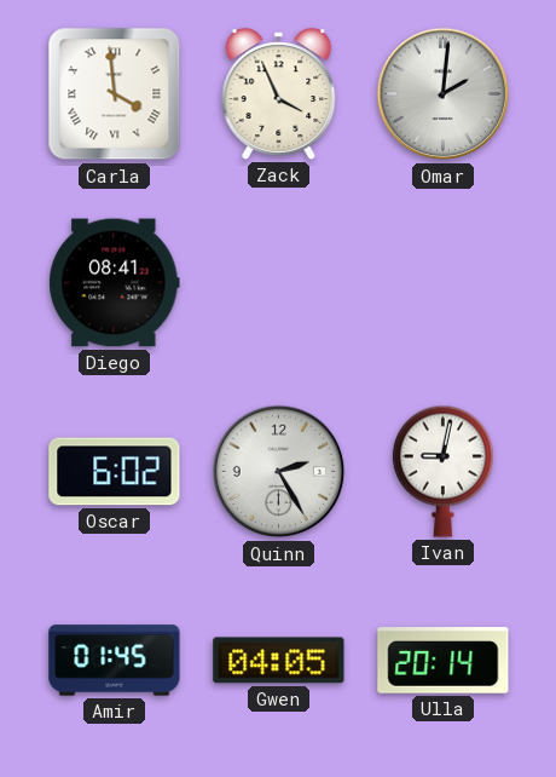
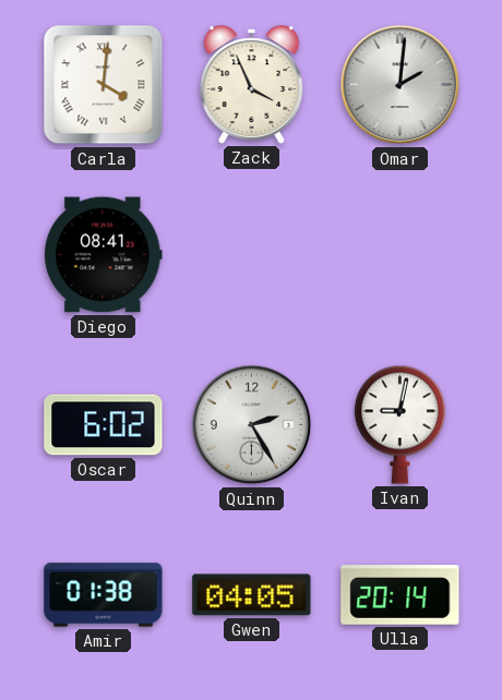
Carla: 3:59 -> 4:01 (104, 85)
Amir: 01:45 -> 01:38 (104, 595)
